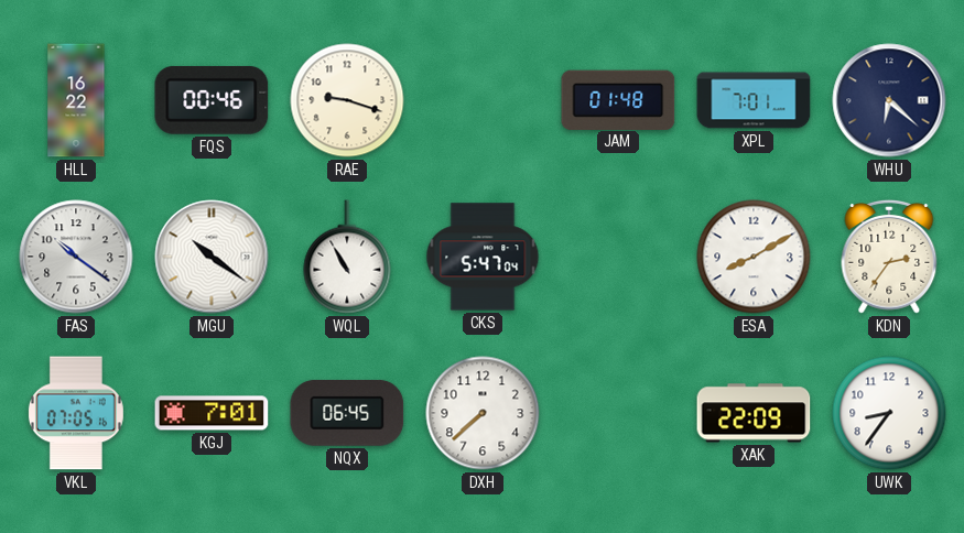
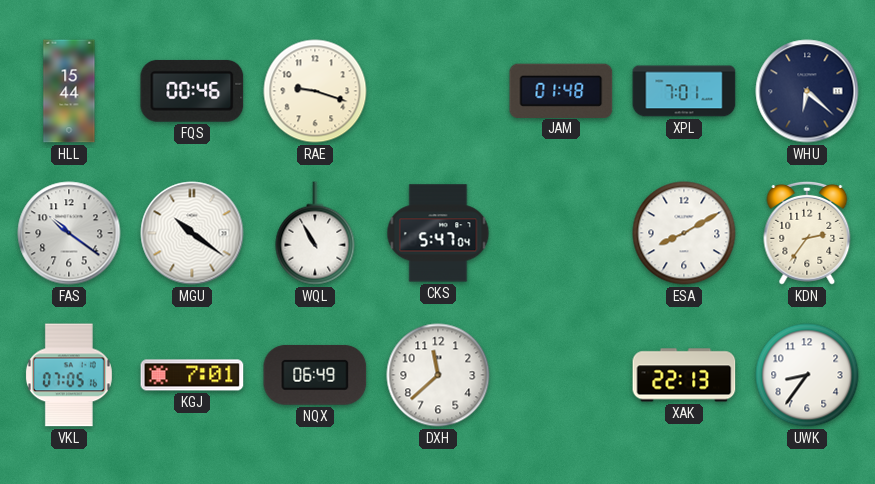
HLL: 16:22 -> 15:44 (69, 91)
NQX: 06:45 -> 06:49 (315, 375)
DXH: 7:38 -> 11:38 (438, 375)
XAK: 22:09 -> 22:13 (684, 375)
